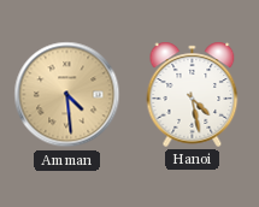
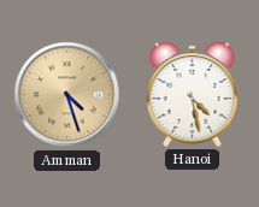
Amman: 4:29 -> 4:27 (67, 95)
